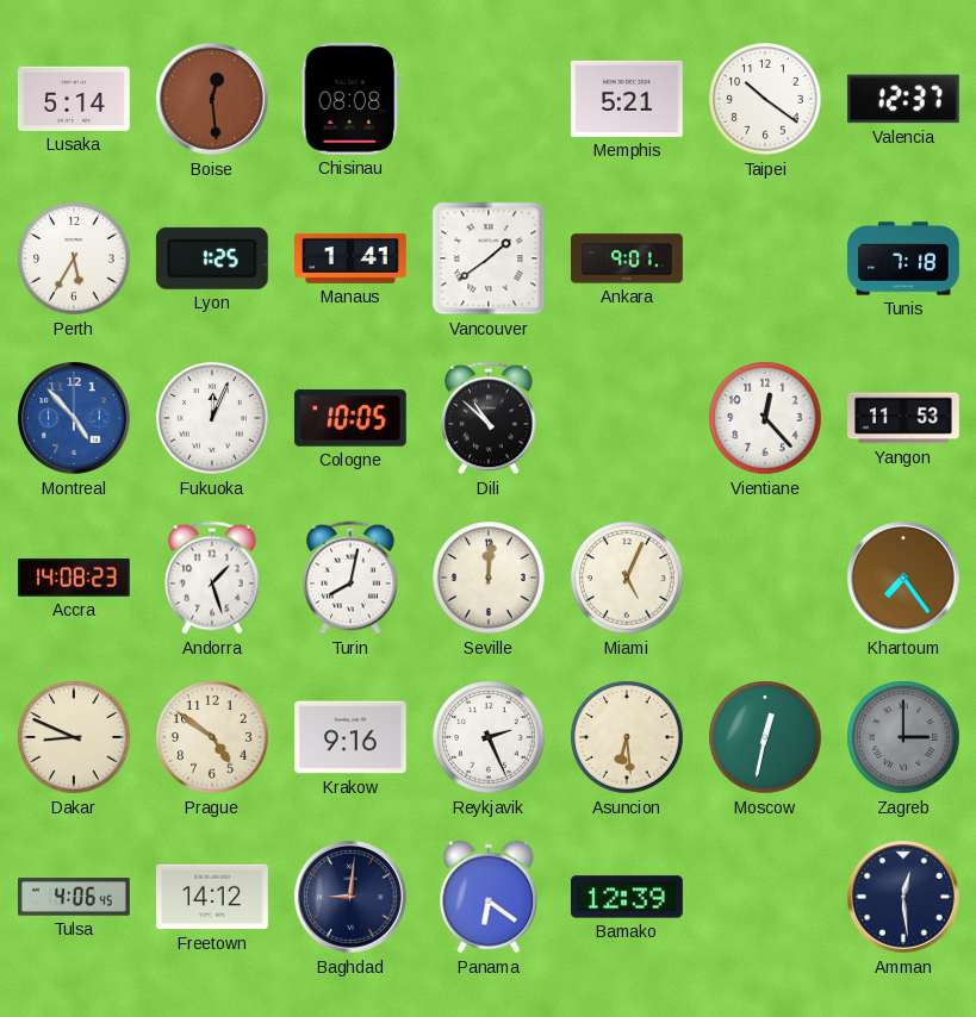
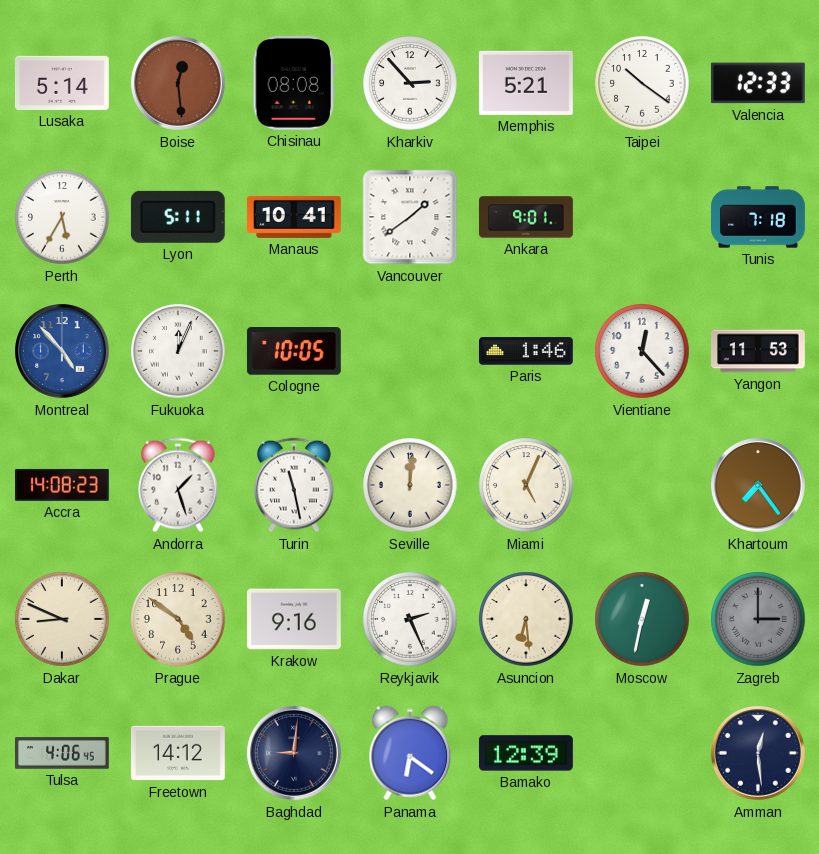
Kharkiv: none -> 2:53 (410, 83)
Valencia: 12:37 -> 12:33 (758, 83)
Lyon: 1:25 -> 5:11 (178, 217)
Manaus: 1:41 -> 10:41 (295, 217)
Dili: 10:52 -> none (489, 418)
Paris: none -> 1:46 (527, 351)
Turin: 8:02 -> 11:28 (294, 485)
